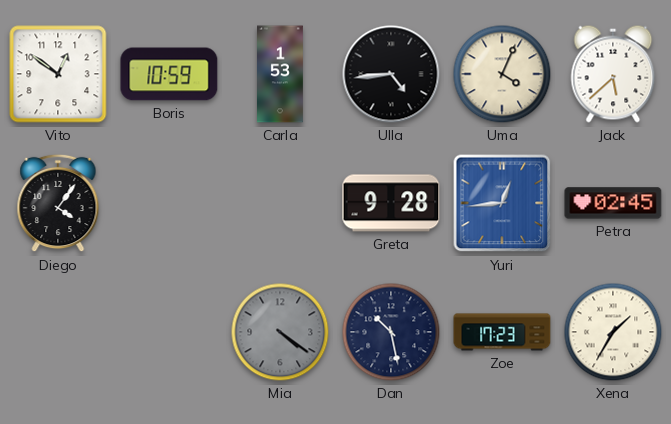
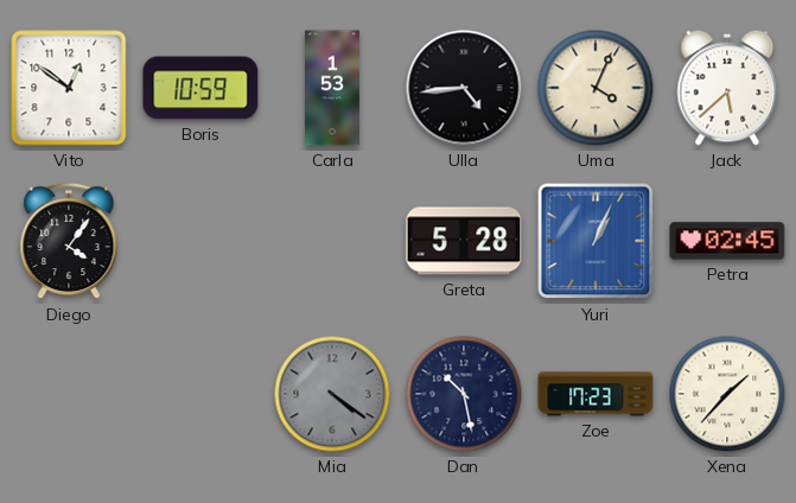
Greta: 9:28 -> 5:28 (464, 241)
Yuri: 12:44 -> 1:04 (596, 241)
Xena: 1:35 -> 1:37 (727, 394)
